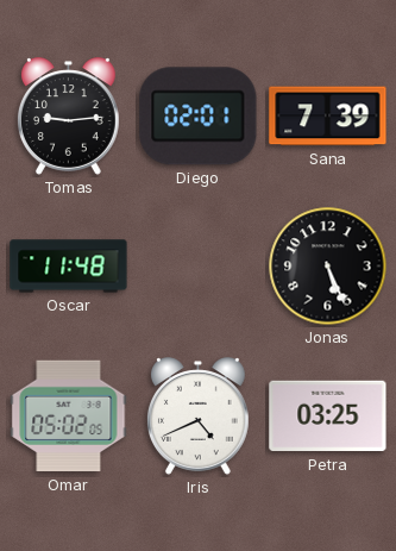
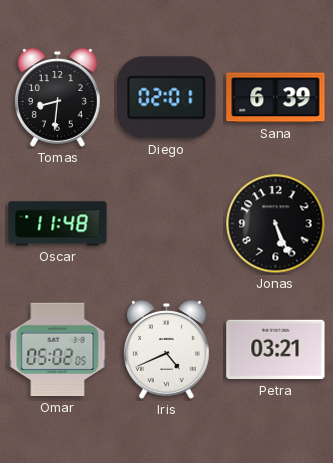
Tomas: 9:14 -> 8:31 (57, 98)
Sana: 7:39 -> 6:39 (276, 98)
Petra: 03:25 -> 03:21 (276, 350)
